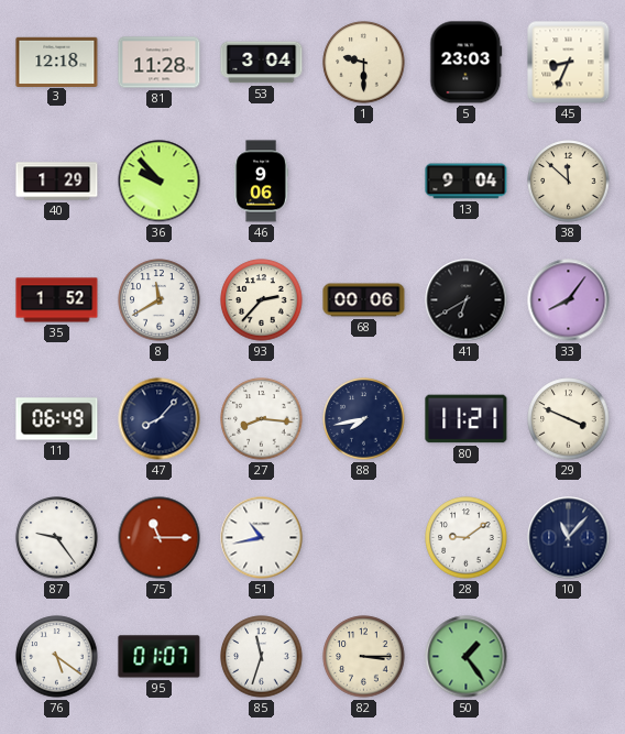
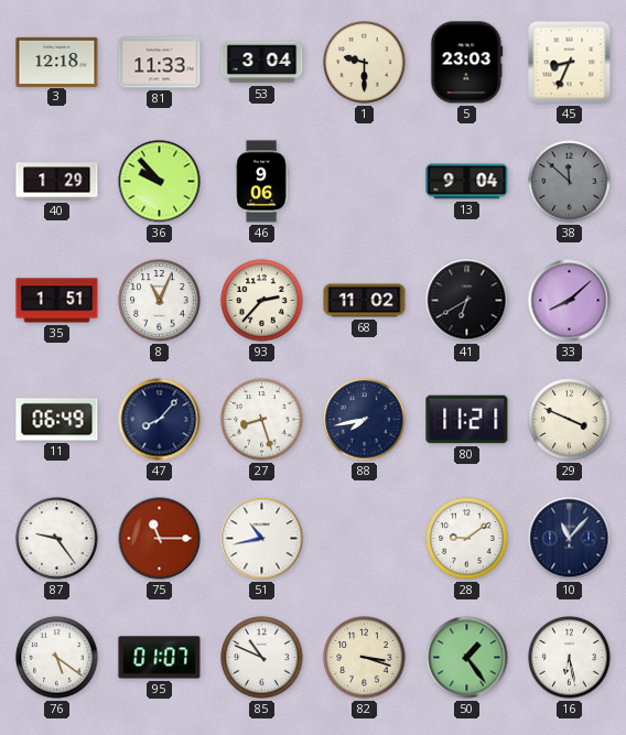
81: 11:28 -> 11:33 (160, 63)
38 dial: cream -> grey (570, 182)
35: 1:52 -> 1:51 (57, 301)
8: 11:40 -> 11:04 (160, 301)
68: 00:06 -> 11:02 (365, 301)
33: 8:06 -> 8:08 (570, 301)
27: 8:16 -> 8:27 (262, 420)
85: 11:33 -> 10:49 (262, 658)
82: 3:15 -> 3:18 (365, 658)
16: none -> 6:28 (570, 658)
